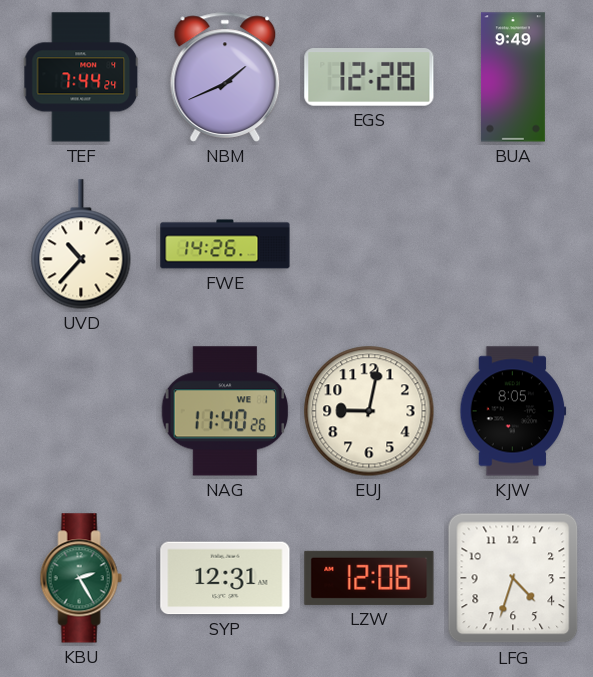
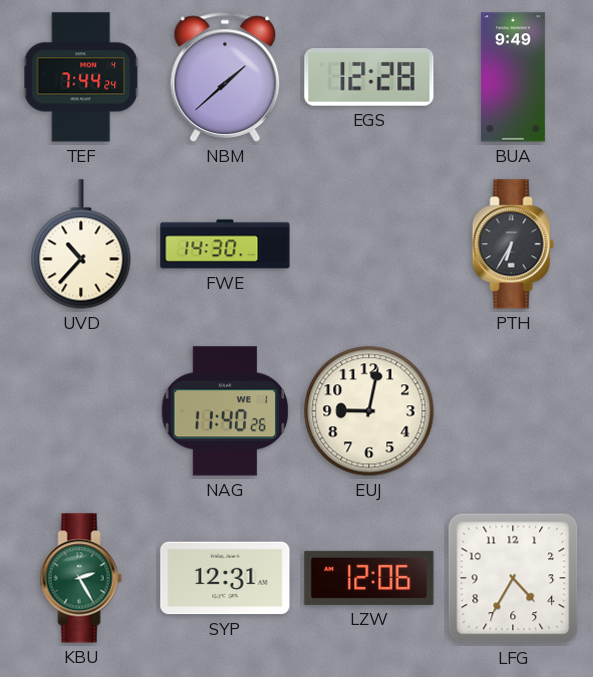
NBM: 1:41 -> 1:38 (225, 77)
FWE: 14:26 -> 14:30 (225, 244)
PTH: none -> 6:35 (513, 244)
KJW: 8:05 -> none (513, 411)
LFG: 4:33 -> 4:35 (513, 578)
